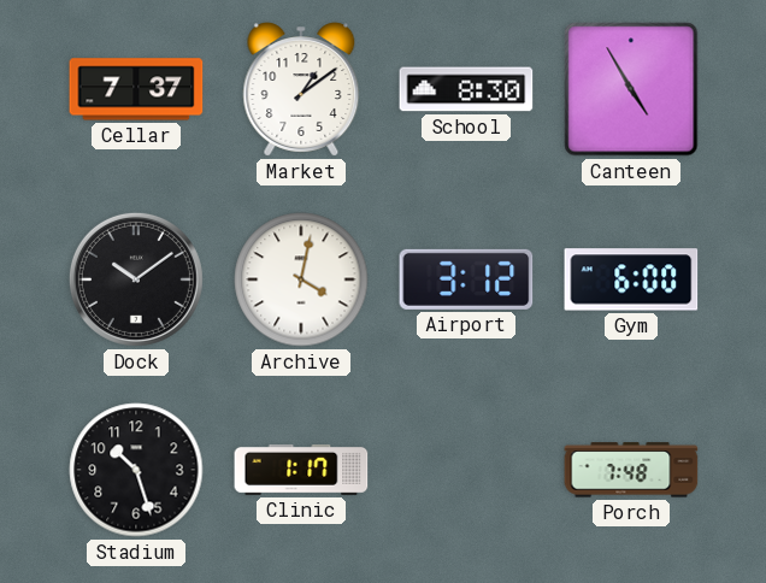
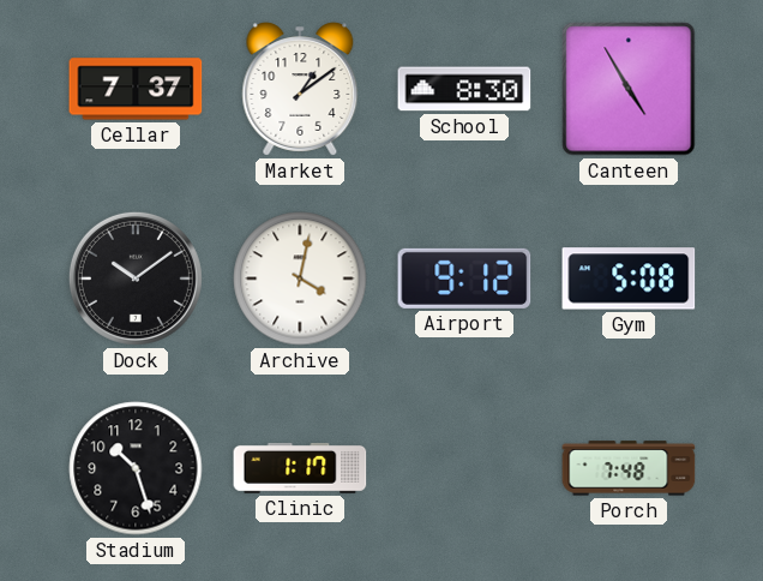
Airport: 3:12 -> 9:12 (464, 278)
Gym: 6:00 -> 5:08 (629, 278)
